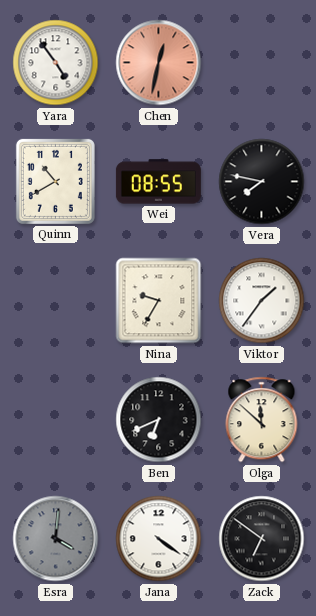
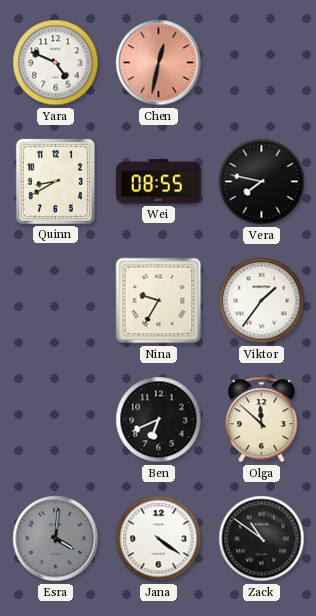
Yara: 4:54 -> 4:49 (56, 63)
Quinn: 10:40 -> 8:40 (55, 181)
Zack: 6:51 -> 10:51 (262, 539)
